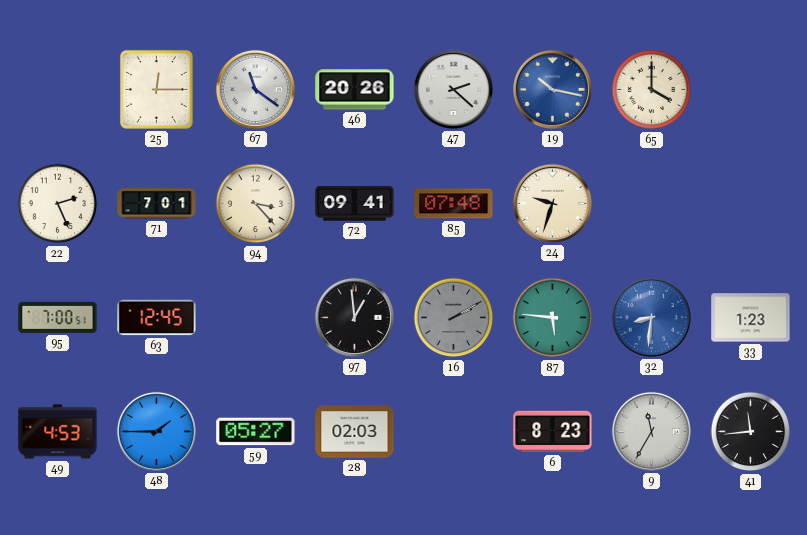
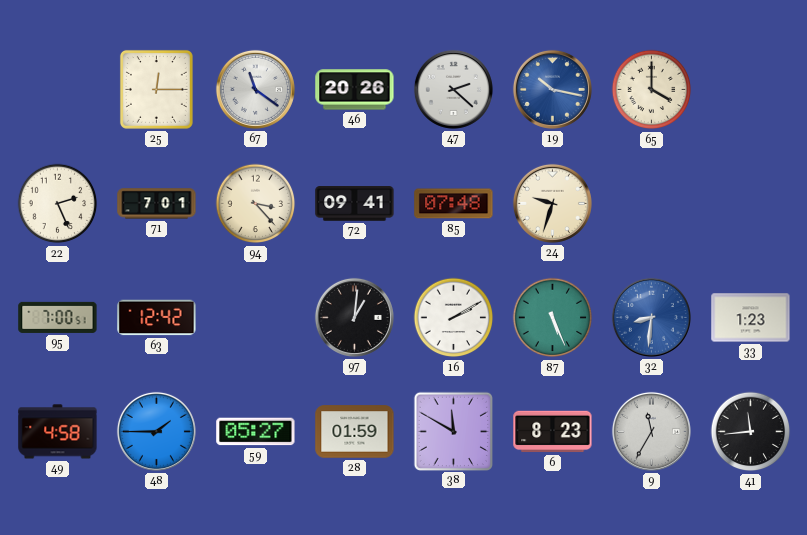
63: 12:45 -> 12:42 (157, 318)
97: 12:59 -> 1:01 (354, 317)
16 dial: grey -> white (454, 318)
87: 5:46 -> 5:26 (553, 318)
49: 4:53 -> 4:58 (58, 432)
28: 02:03 -> 01:59 (355, 432)
38: none -> 11:50 (453, 431)
